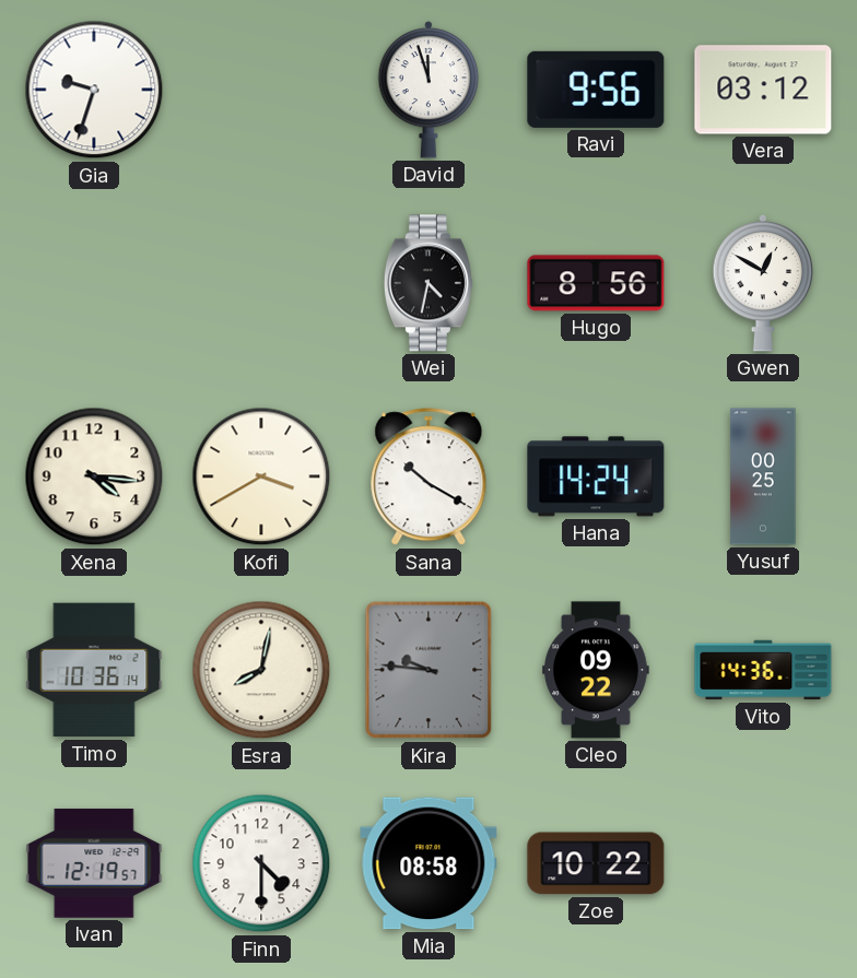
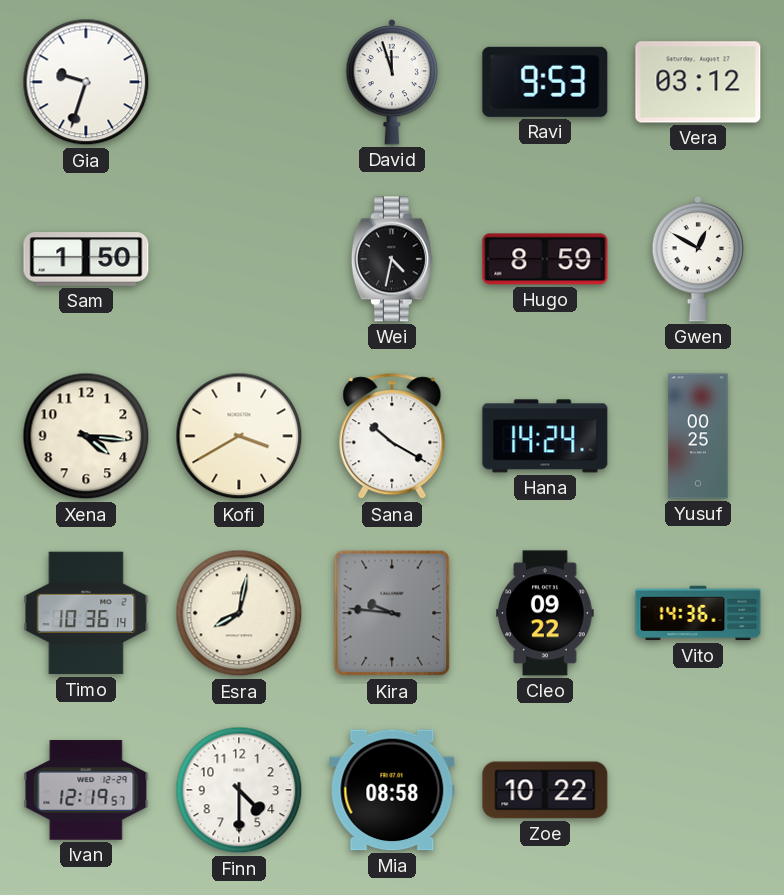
Ravi: 9:56 -> 9:53 (545, 82)
Sam: none -> 1:50 (86, 259)
Hugo: 8:56 -> 8:59 (545, 259)
